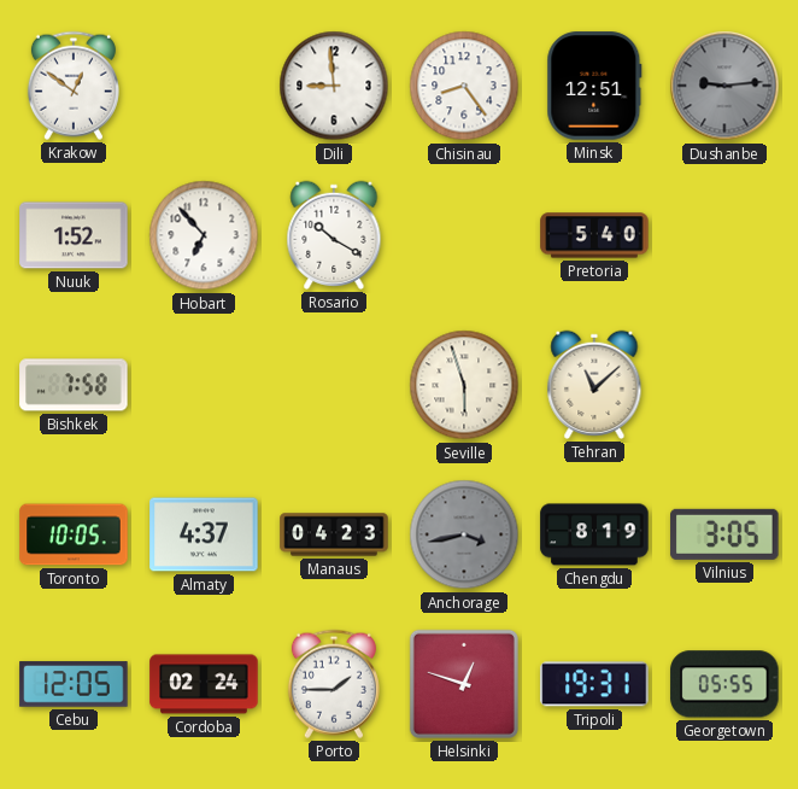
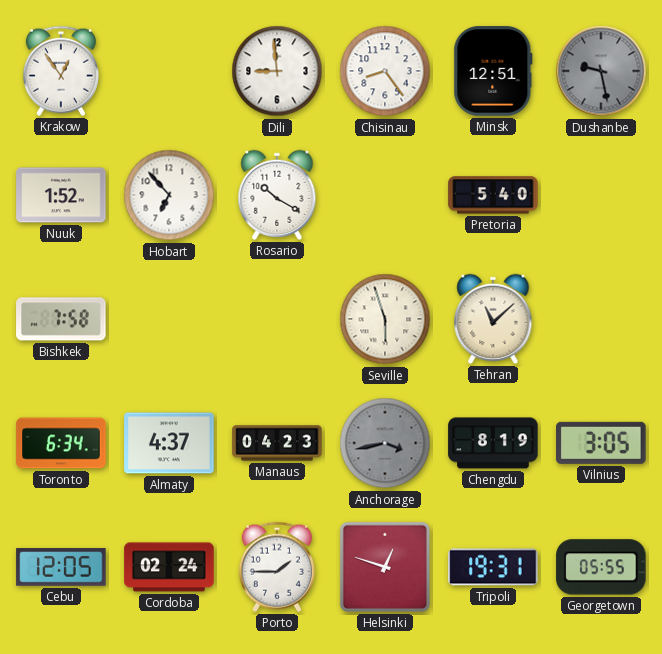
Krakow: 12:51 -> 12:54 (61, 71)
Dushanbe: 9:14 -> 9:28 (601, 71)
Toronto: 10:05 -> 6:34 (61, 443)
